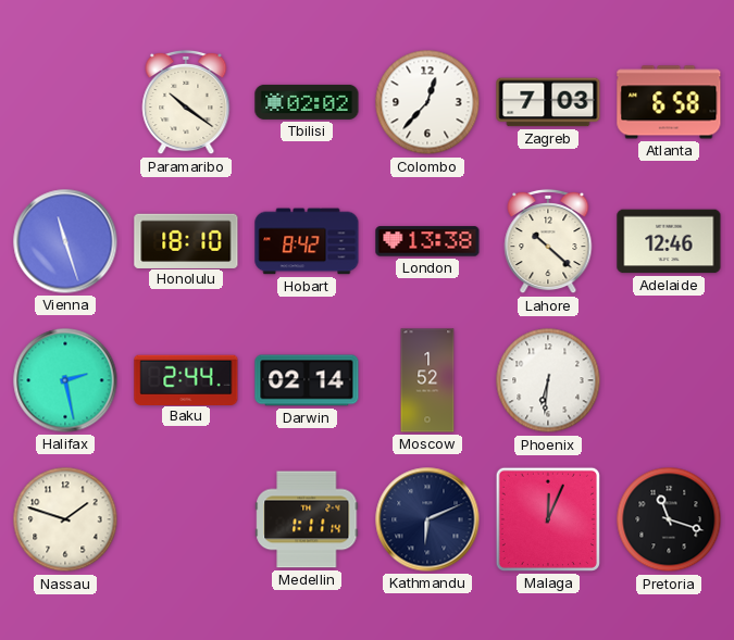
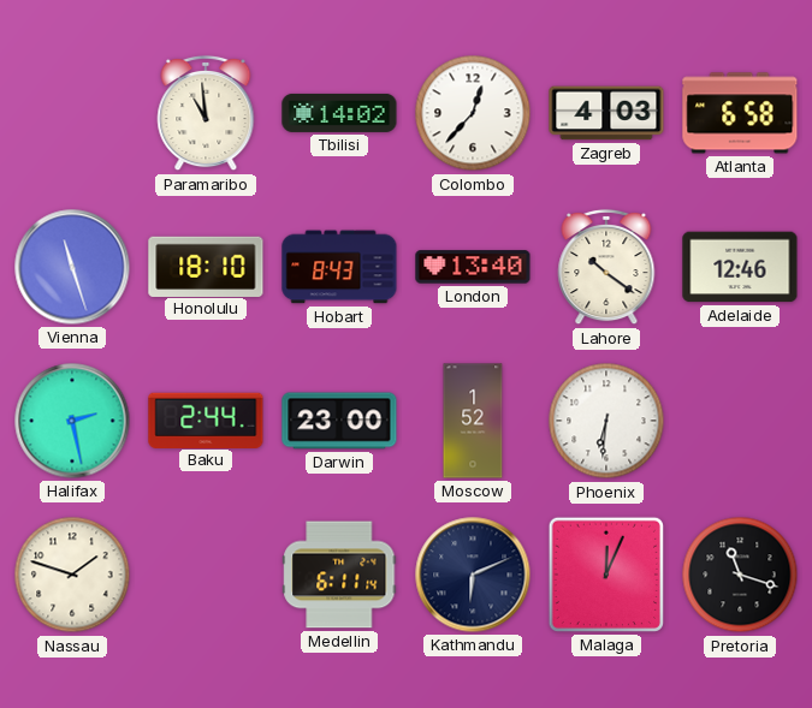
Paramaribo: 10:21 -> 10:59 (206, 113)
Tbilisi: 02:02 -> 14:02 (339, 113)
Zagreb: 7:03 -> 4:03 (606, 113)
Hobart: 8:42 -> 8:43 (339, 267)
London: 13:38 -> 13:40 (473, 267)
Lahore: 10:22 -> 10:21 (606, 267)
Darwin: 02:14 -> 23:00 (339, 421)
Medellin: 1:11 -> 6:11 (339, 575)
